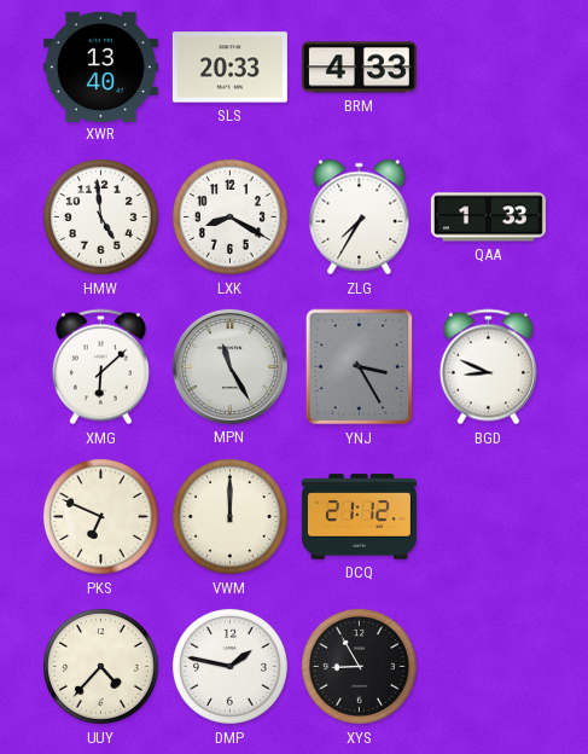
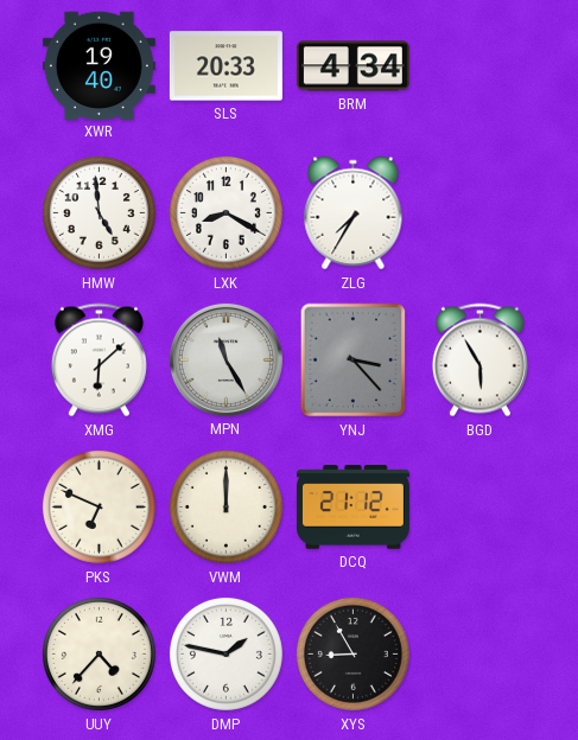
XWR: 13:40 -> 19:40 (99, 65)
BRM: 4:33 -> 4:34 (352, 66)
QAA: 1:33 -> none (488, 217)
YNJ: 3:25 -> 3:23 (354, 361)
BGD: 8:49 -> 5:55 (479, 361)
